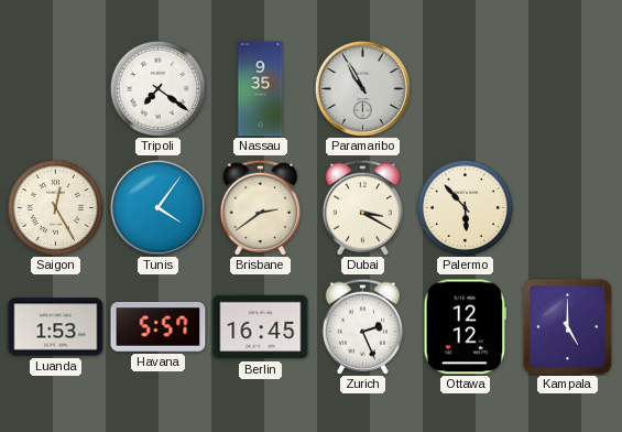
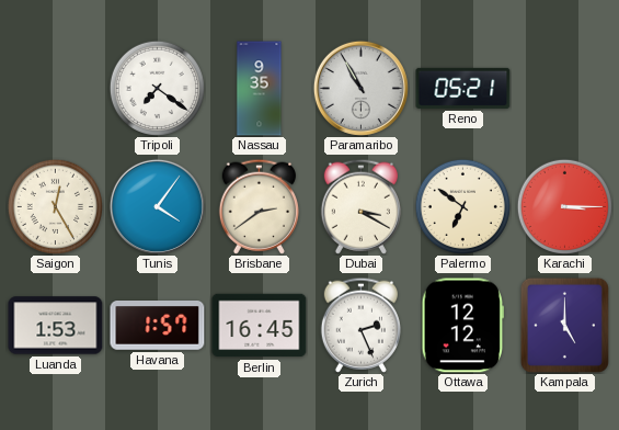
Reno: none -> 05:21 (463, 88)
Palermo: 5:53 -> 6:51 (462, 206)
Karachi: none -> 3:15 (564, 206)
Havana: 5:57 -> 1:57 (158, 326)
